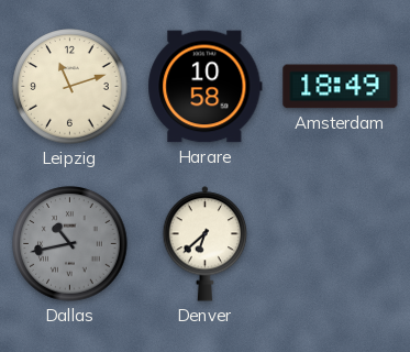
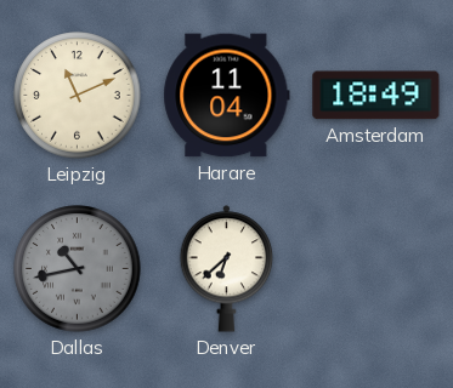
Leipzig: 11:12 -> 11:11 (78, 96)
Harare: 10:58 -> 11:04 (227, 96)
